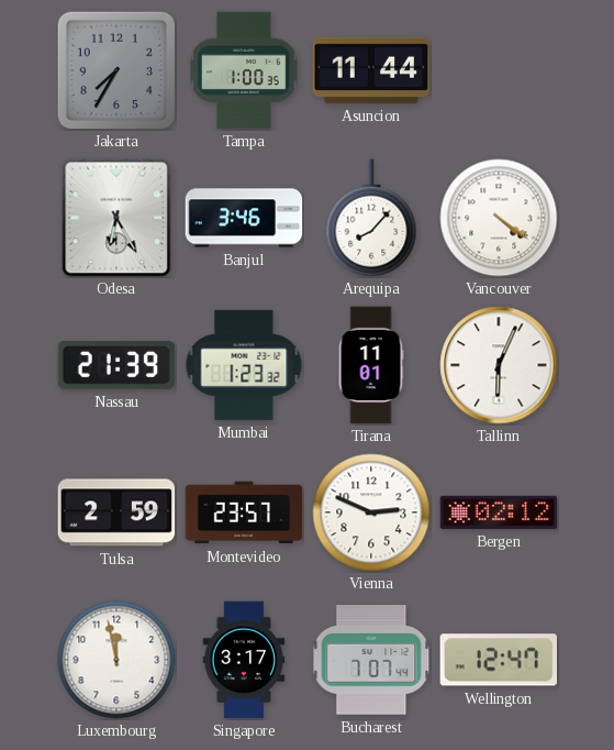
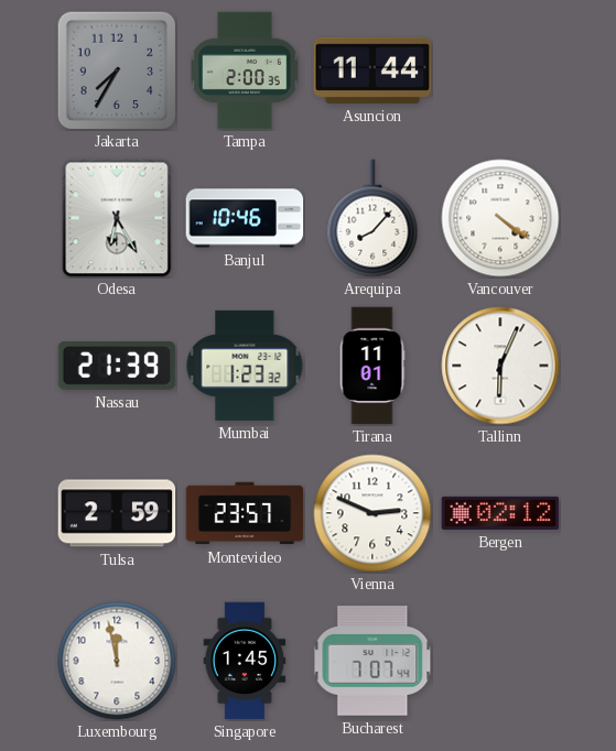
Tampa: 1:00 -> 2:00 (245, 70)
Banjul: 3:46 -> 10:46 (245, 218)
Singapore: 3:17 -> 1:45 (245, 661)
Wellington: 12:47 -> none (499, 660)
